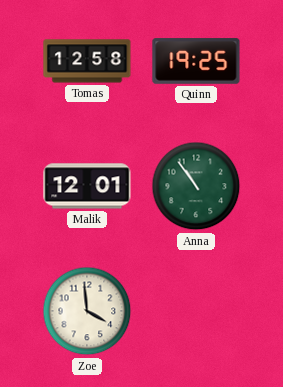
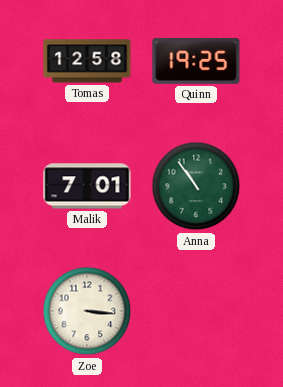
Malik: 12:01 -> 7:01 (87, 186)
Zoe: 3:59 -> 3:16 (87, 311)
